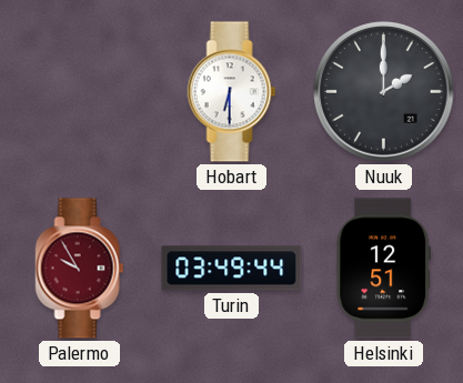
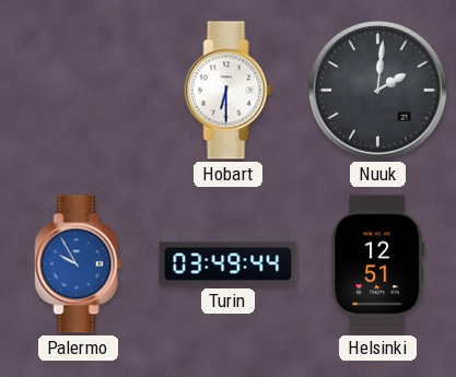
Nuuk: 2:00 -> 2:01 (378, 91)
Palermo dial: burgundy -> blue (79, 264)
